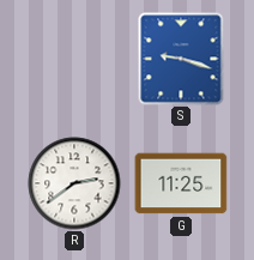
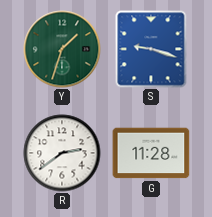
Y: none -> 1:33 (62, 49)
G: 11:25 -> 11:28 (151, 153)
